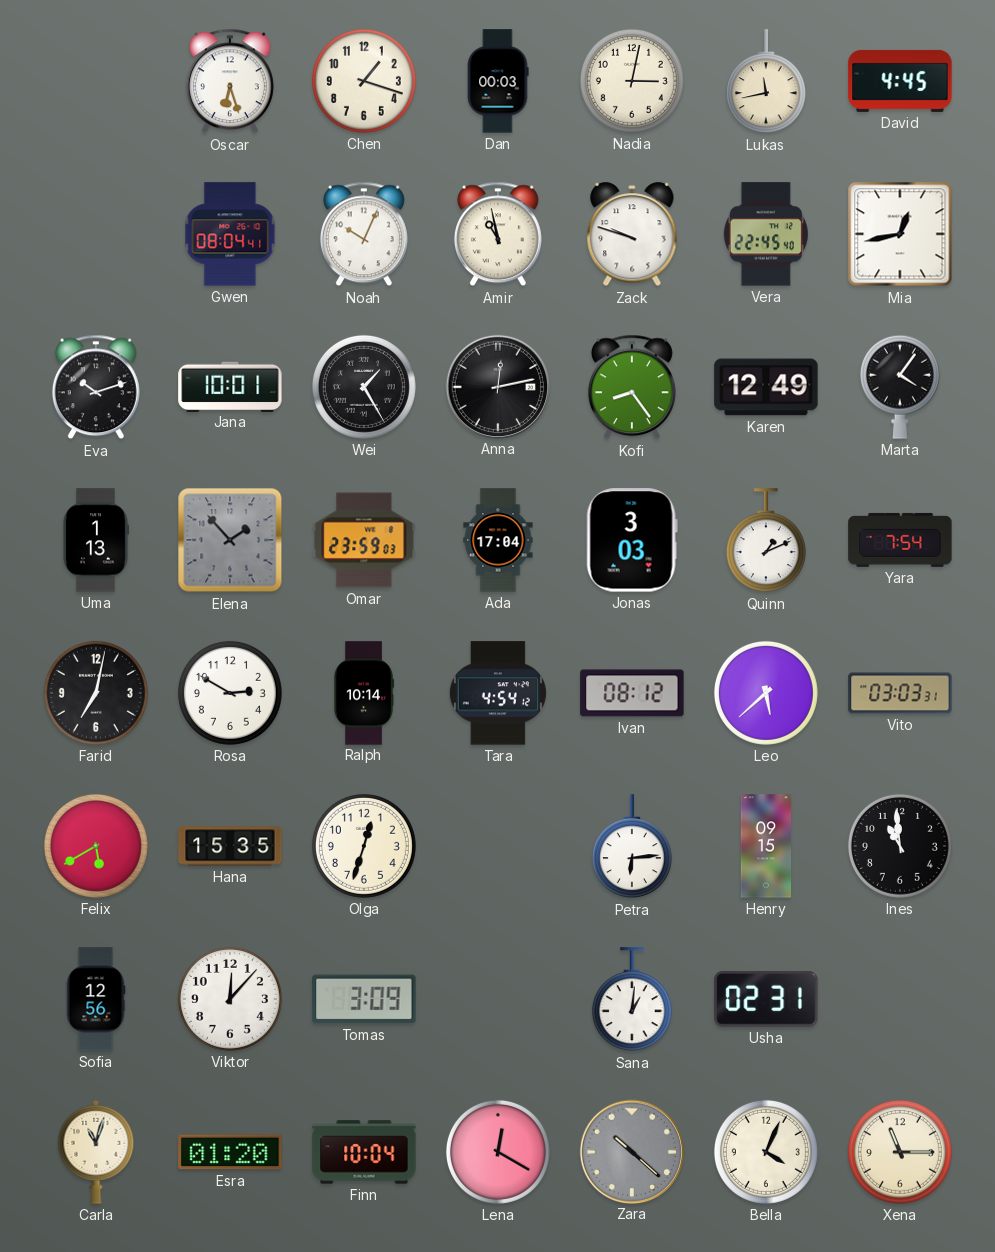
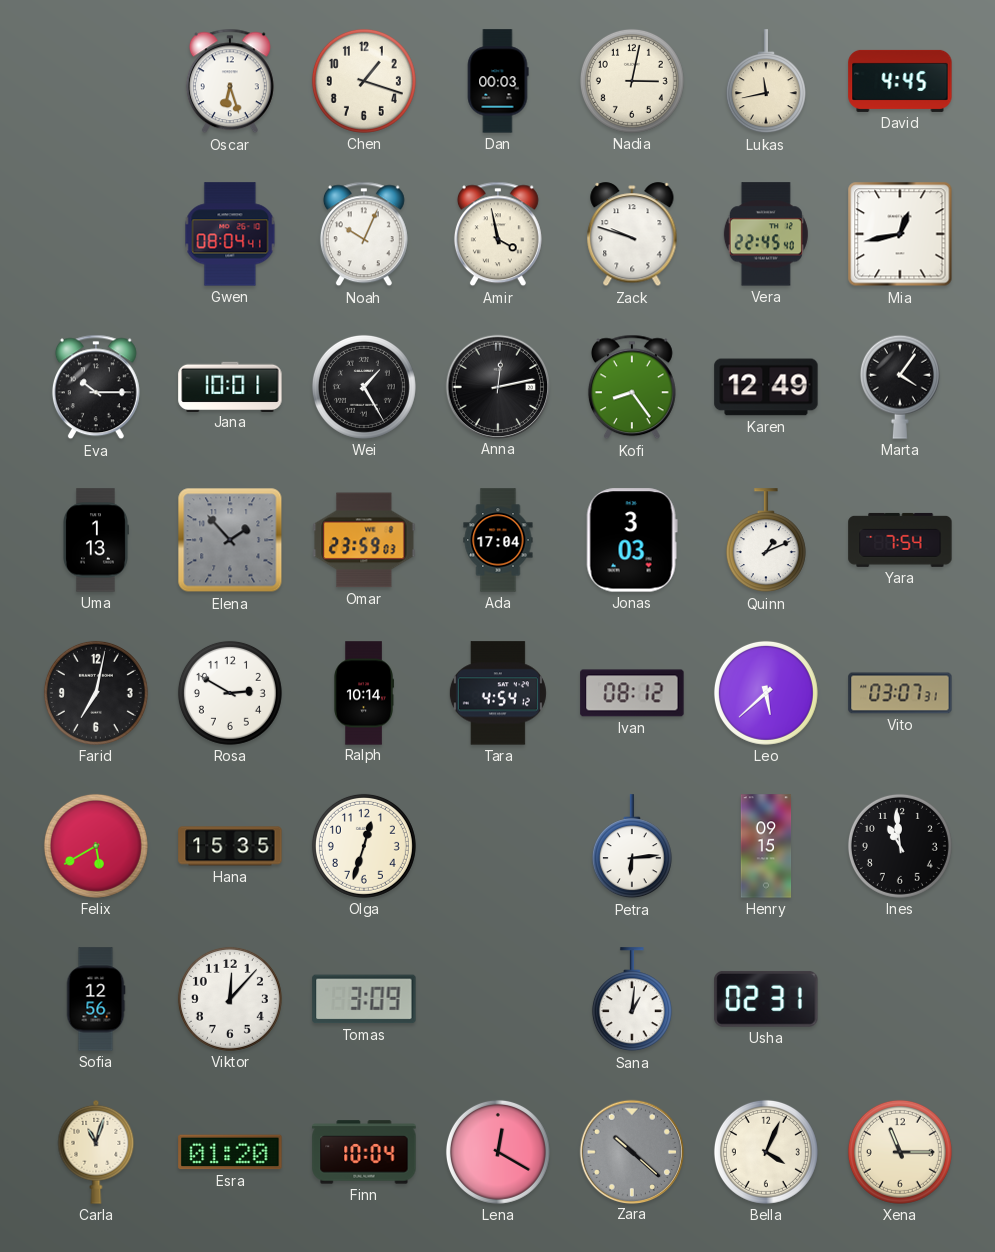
Amir: 10:58 -> 3:58 (498, 234)
Eva: 10:12 -> 10:15 (96, 387)
Vito: 03:03 -> 03:07 (900, 693)
